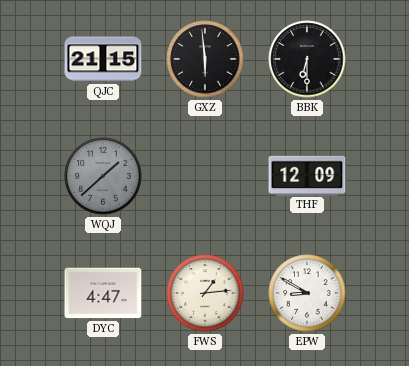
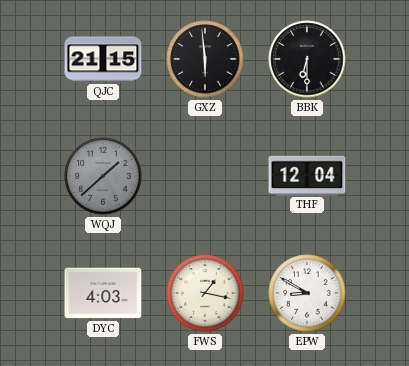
THF: 12:09 -> 12:04 (307, 175)
DYC: 4:47 -> 4:03 (103, 293)
FWS: 1:14 -> 1:17 (205, 293)
